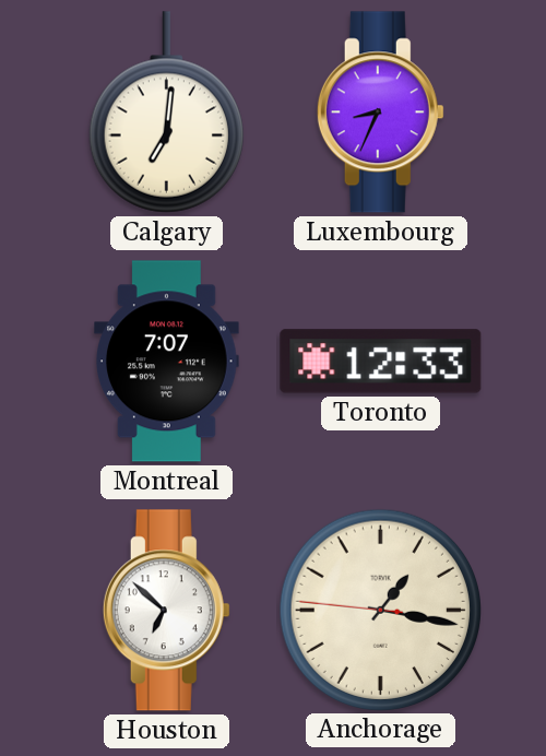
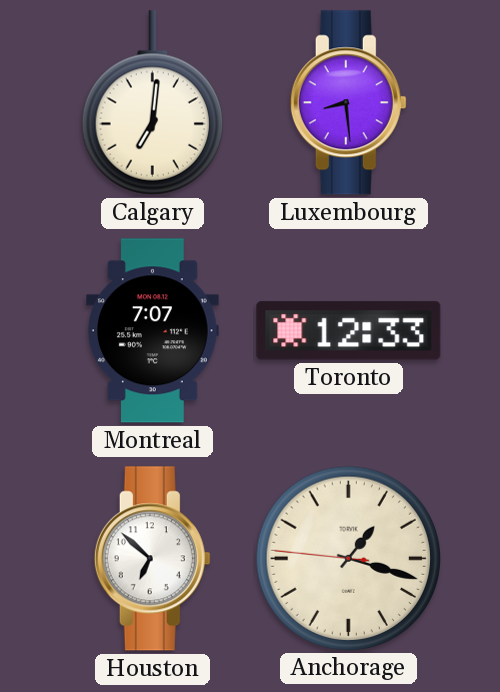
Luxembourg: 8:34 -> 8:29 (348, 103)
Anchorage: 1:16 -> 1:17 (348, 558)
